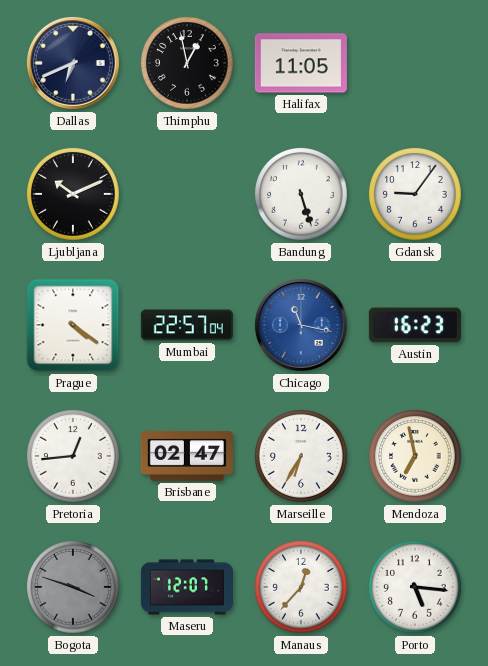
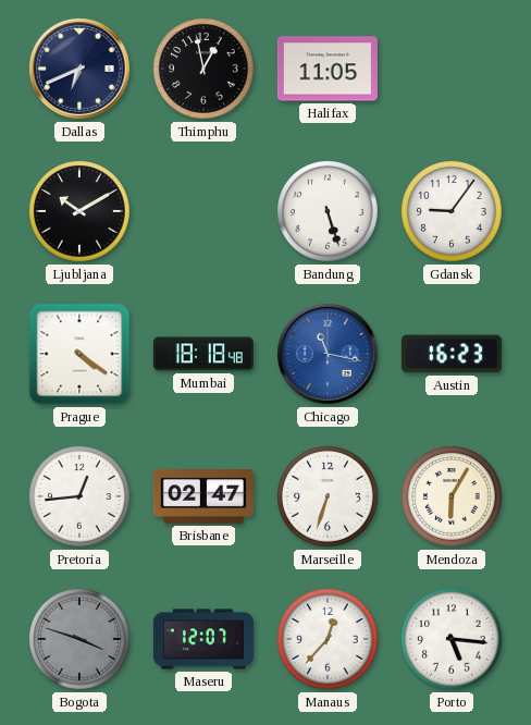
Ljubljana: 10:11 -> 10:10 (81, 212)
Mumbai: 22:57 -> 18:18 (203, 354)
Marseille: 6:35 -> 6:33 (329, 497)
Mendoza: 6:58 -> 6:05 (453, 497)
